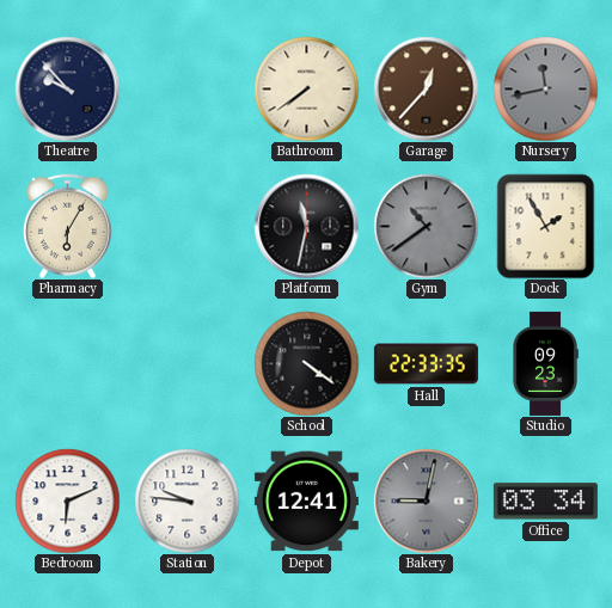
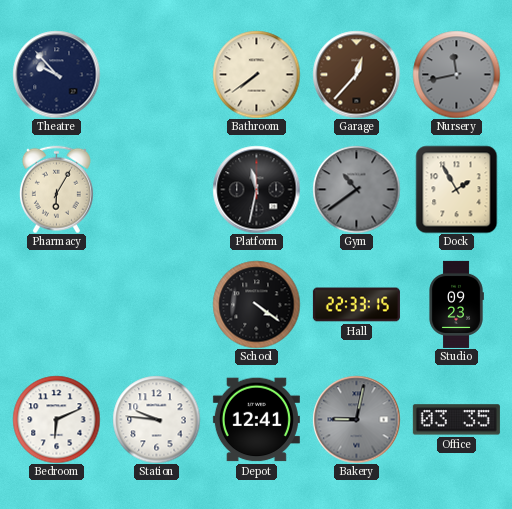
Hall: 22:33:35 -> 22:33:15 (356, 305)
Office: 03:34 -> 03:35 (456, 420)
